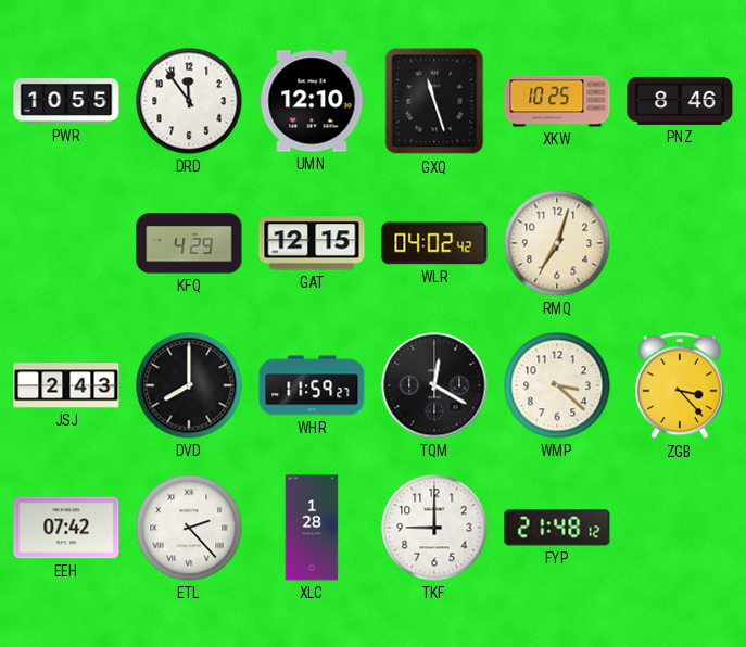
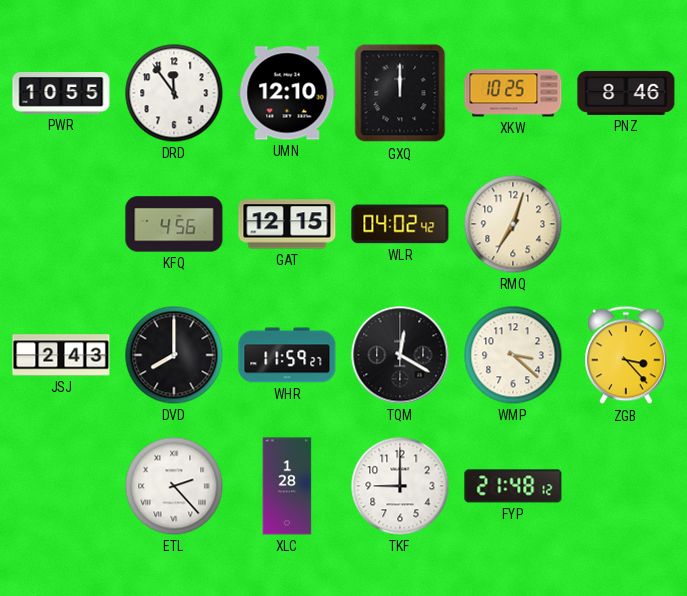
GXQ: 11:27 -> 12:00 (400, 93)
KFQ: 4:29 -> 4:56 (174, 224)
EEH: 07:42 -> none (66, 528)
